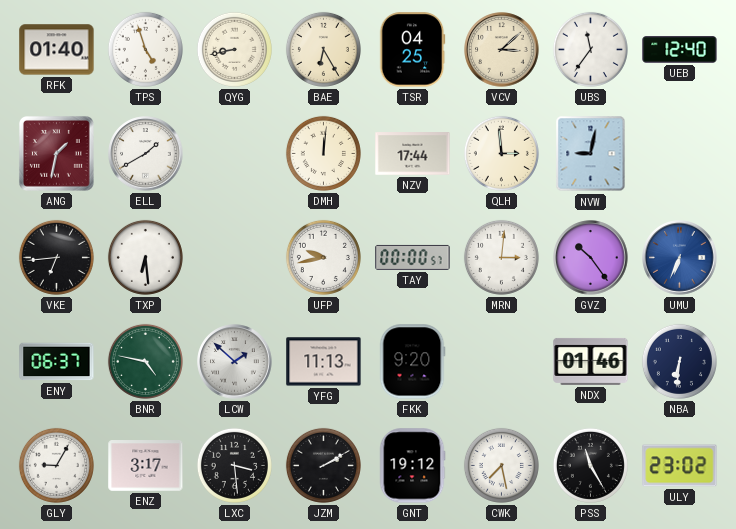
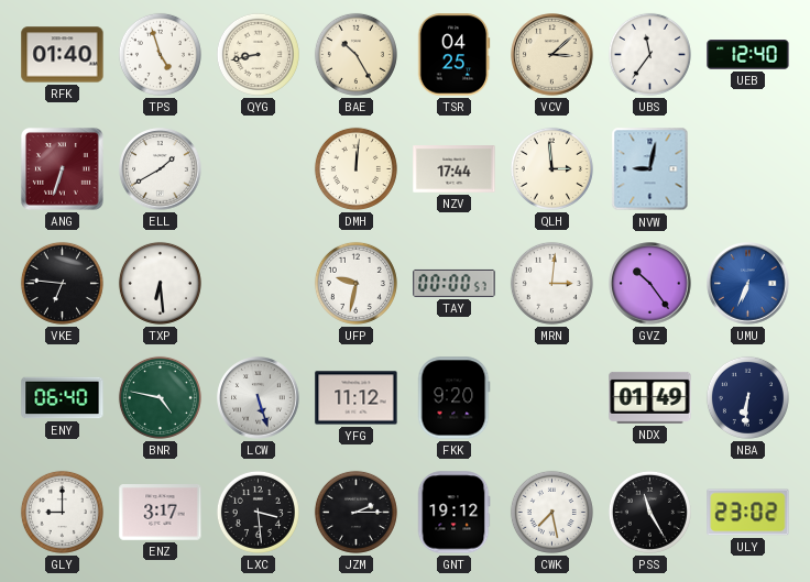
BAE: 6:25 -> 10:25 (355, 54)
ANG: 1:32 -> 6:33 (63, 169)
VKE: 6:44 -> 6:46 (62, 283)
UFP: 9:43 -> 9:32 (355, 283)
ENY: 06:37 -> 06:40 (63, 398)
LCW: 1:52 -> 5:27 (259, 398)
YFG: 11:13 -> 11:12 (357, 398)
NDX: 01:46 -> 01:49 (650, 397)
GLY: 9:05 -> 9:00 (62, 512)
JZM: 2:10 -> 2:15 (355, 512)
